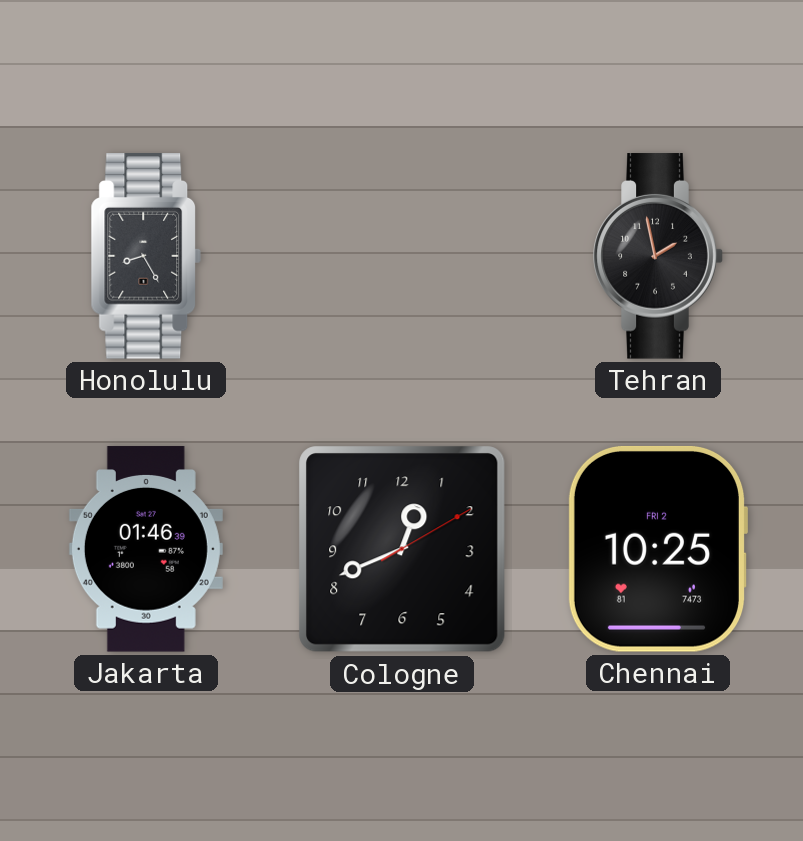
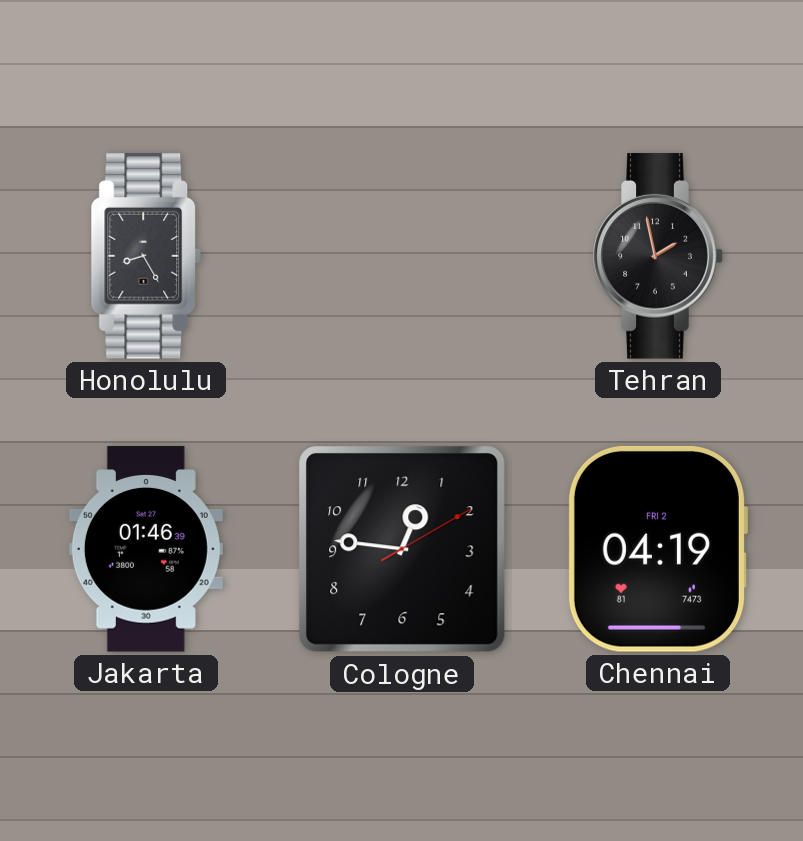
Cologne: 12:41 -> 12:46 (402, 549)
Chennai: 10:25 -> 04:19 (657, 549)
